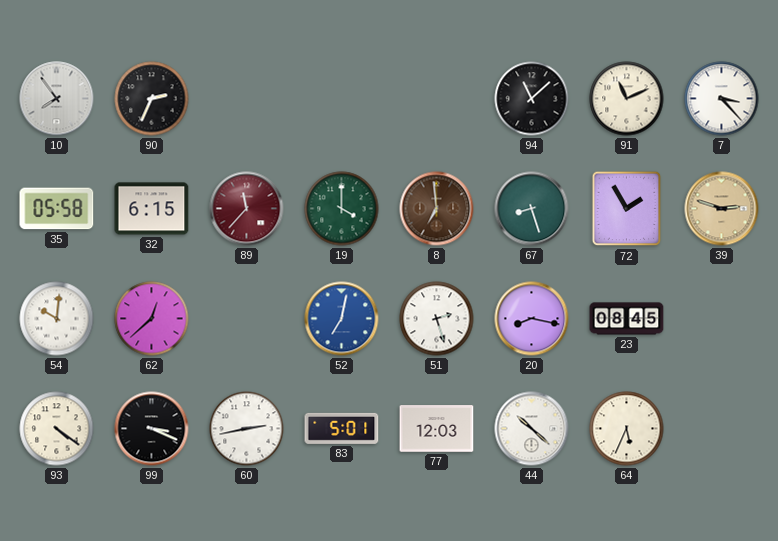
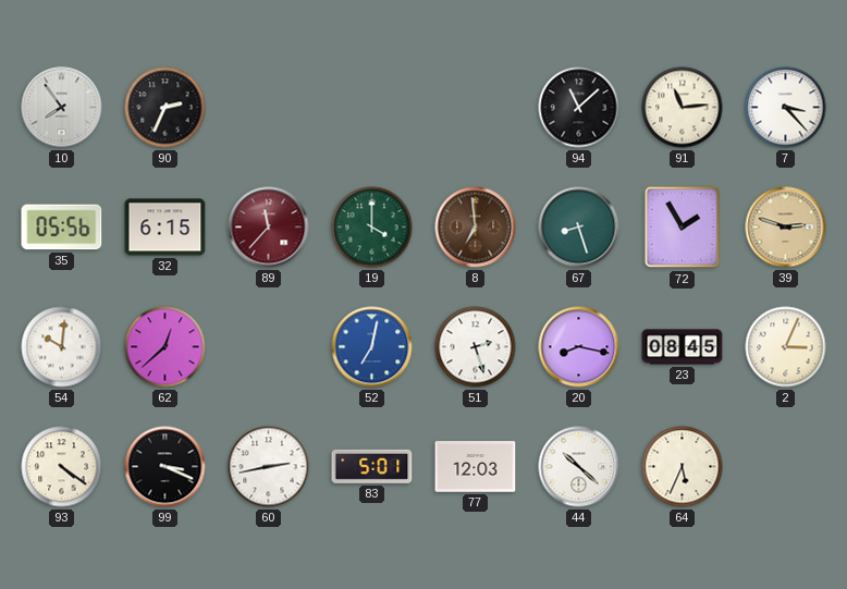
91: 11:11 -> 11:14 (683, 108)
35: 05:58 -> 05:56 (62, 228)
2: none -> 3:04 (786, 347)
